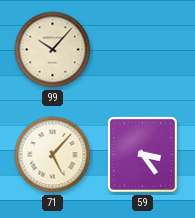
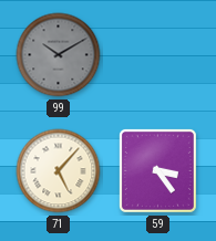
99: 10:07 -> 10:10 (59, 55)
99 dial: cream -> grey (59, 55)
